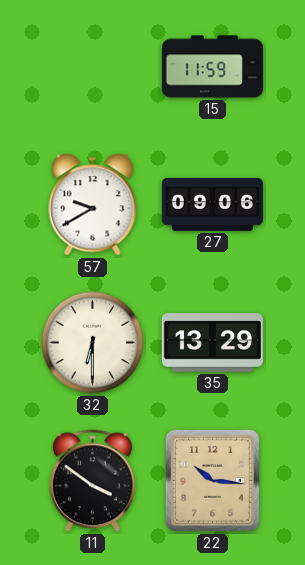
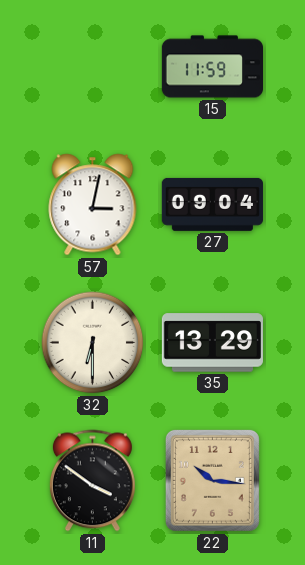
57: 9:40 -> 3:02 (93, 205)
27: 09:06 -> 09:04 (212, 204)
